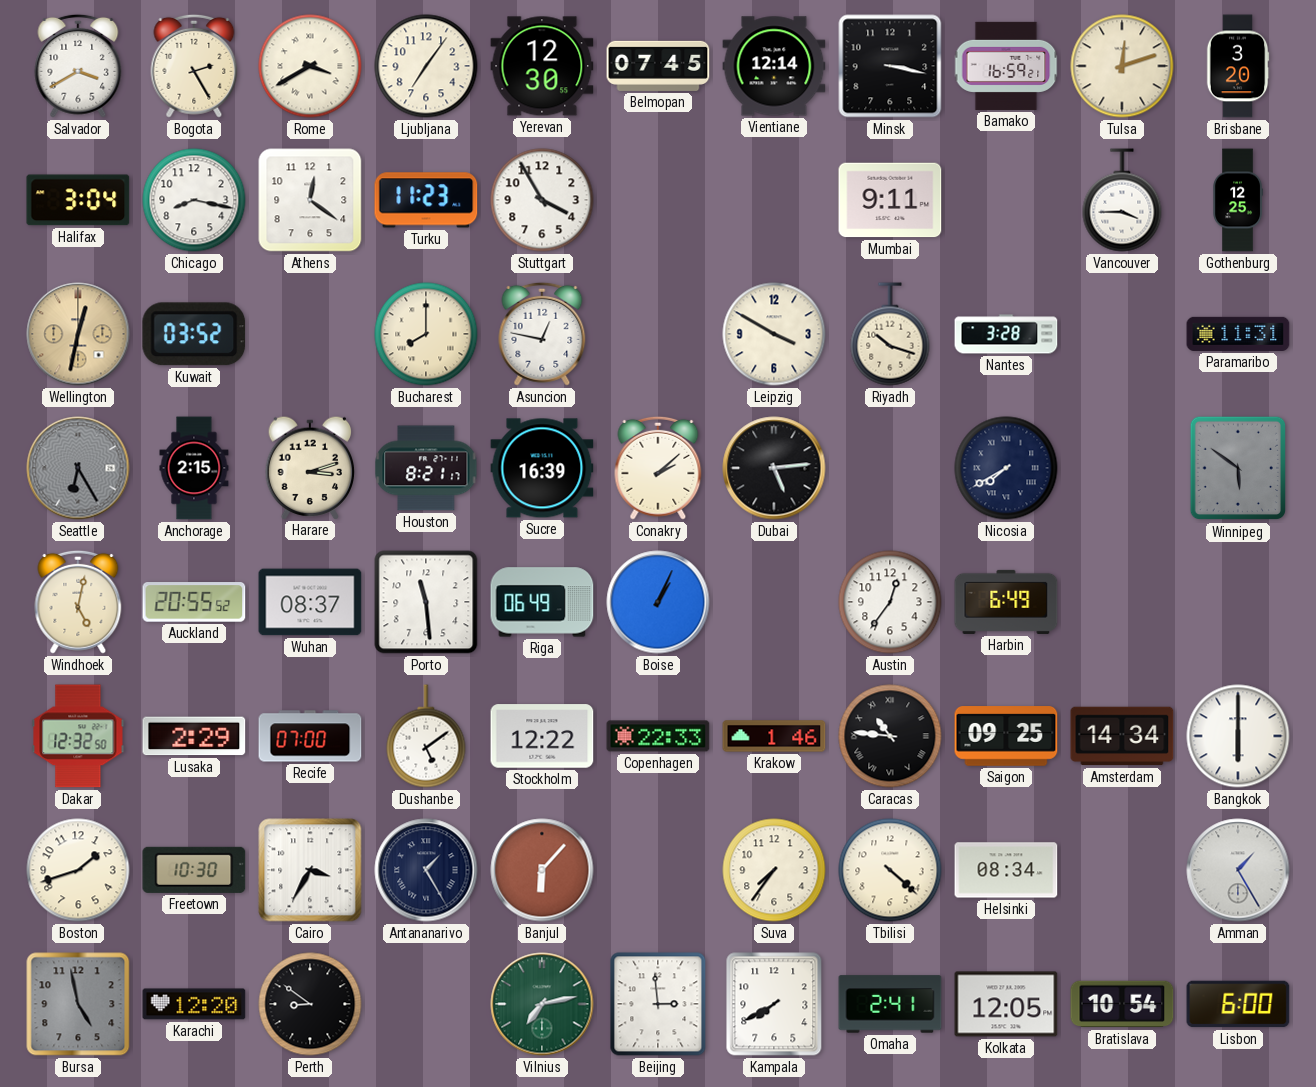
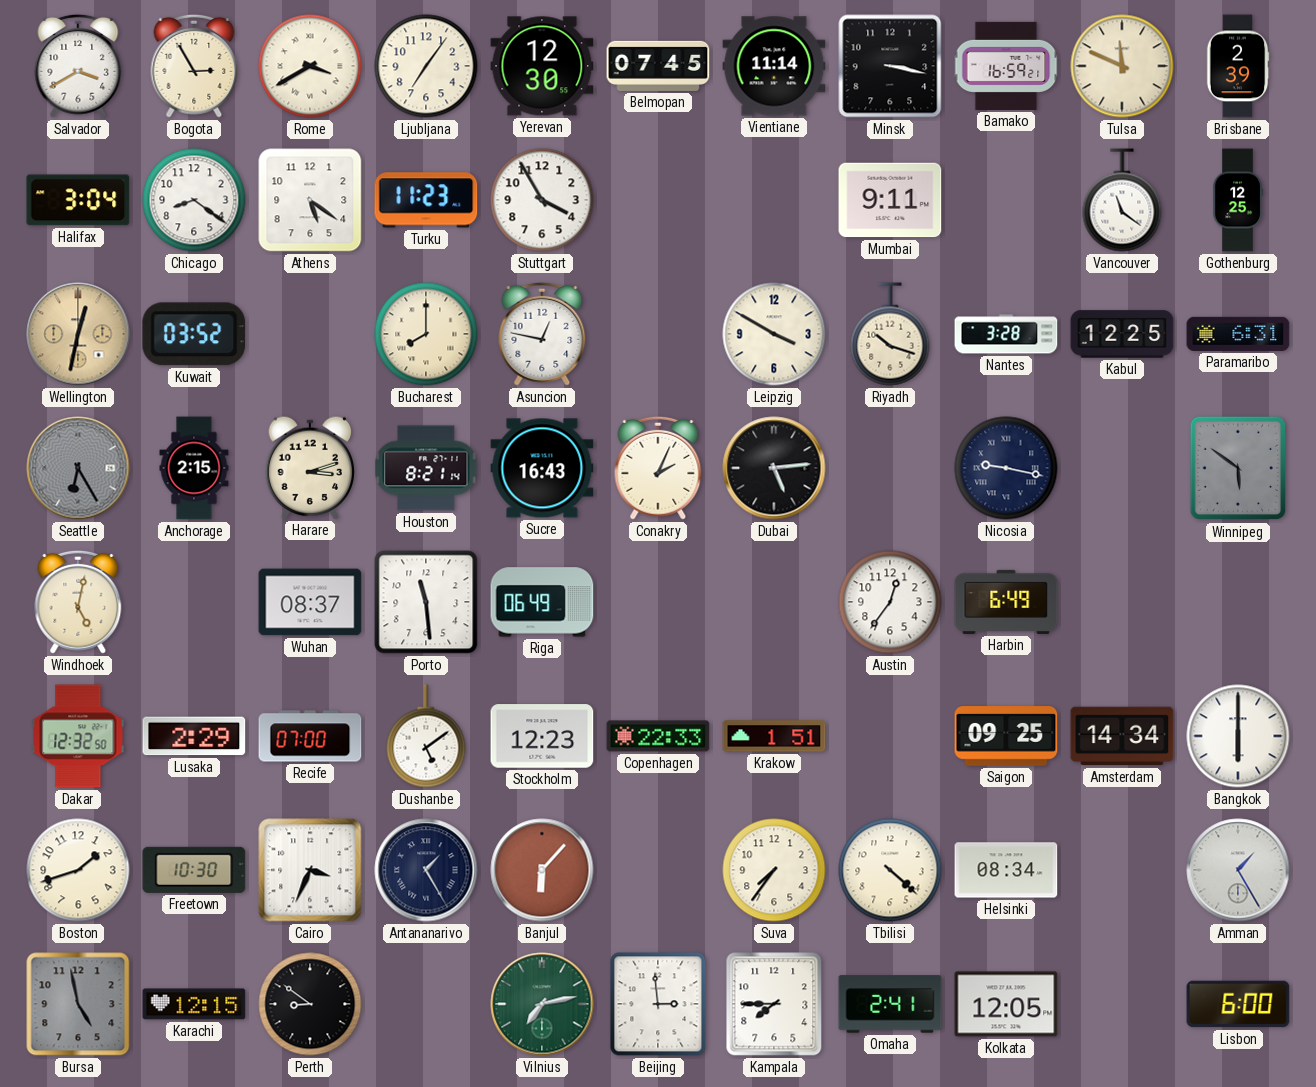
Bogota: 2:25 -> 2:55 (194, 66)
Vientiane: 12:14 -> 11:14 (774, 66)
Tulsa: 12:12 -> 11:49 (1122, 66)
Brisbane: 3:20 -> 2:39 (1238, 66)
Chicago: 8:17 -> 8:21 (194, 200)
Athens: 12:21 -> 5:21 (310, 200)
Vancouver: 3:45 -> 11:21 (1122, 200)
Kabul: none -> 12:25 (1122, 334)
Paramaribo: 11:31 -> 6:31 (1238, 334)
Houston: 8:21:17 -> 8:21:14 (426, 468)
Sucre: 16:39 -> 16:43 (542, 468)
Conakry: 2:08 -> 2:04 (658, 468)
Nicosia: 7:40 -> 9:17 (1006, 468)
Auckland: 20:55 -> none (194, 602)
Boise: 1:04 -> none (658, 602)
Stockholm: 12:22 -> 12:23 (542, 736)
Krakow: 1:46 -> 1:51 (774, 736)
Caracas: 10:46 -> none (890, 736)
Cairo: 3:35 -> 3:34 (310, 870)
Karachi: 12:20 -> 12:15 (194, 1004)
Kampala: 7:40 -> 7:45 (774, 1004)
Bratislava: 10:54 -> none (1122, 1004)
